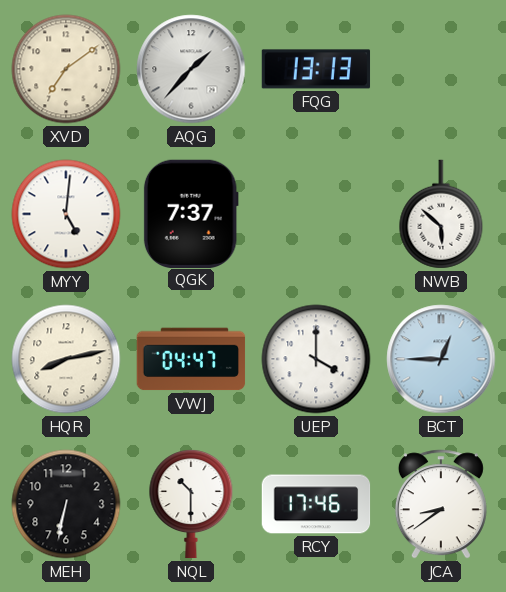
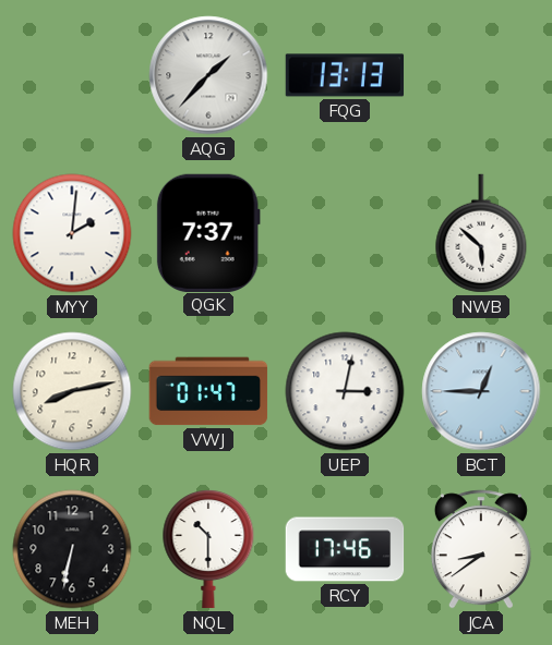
XVD: 7:09 -> none (66, 69)
MYY: 5:01 -> 2:01 (72, 233)
VWJ: 04:47 -> 01:47 (208, 391)
UEP: 4:00 -> 3:02 (345, 391)
